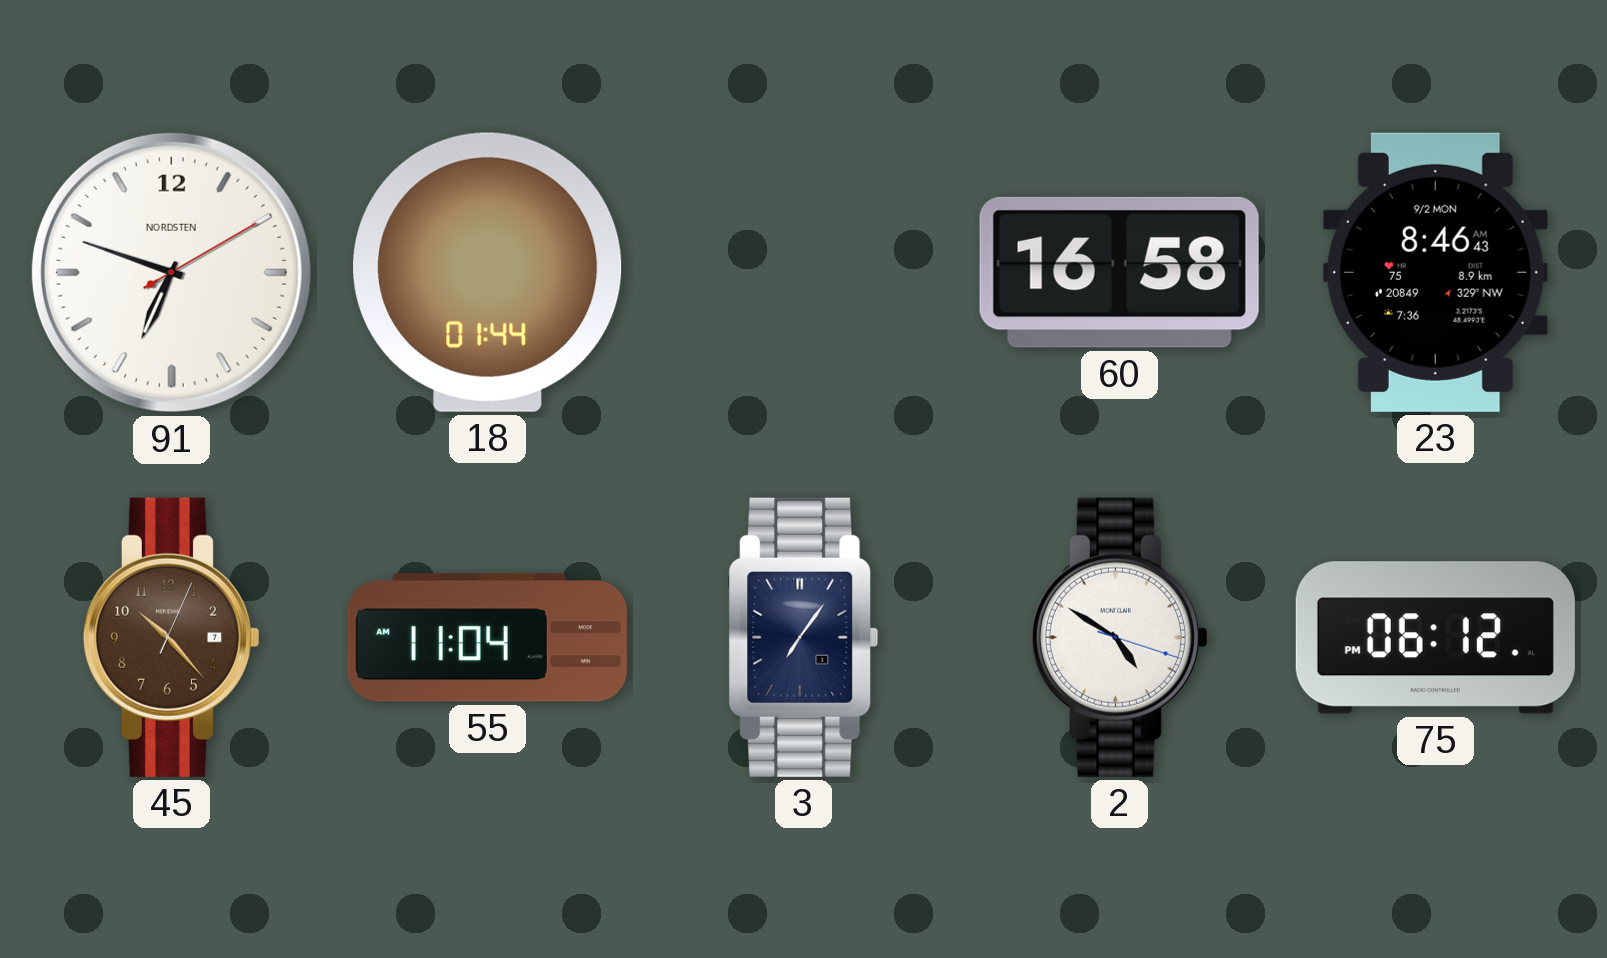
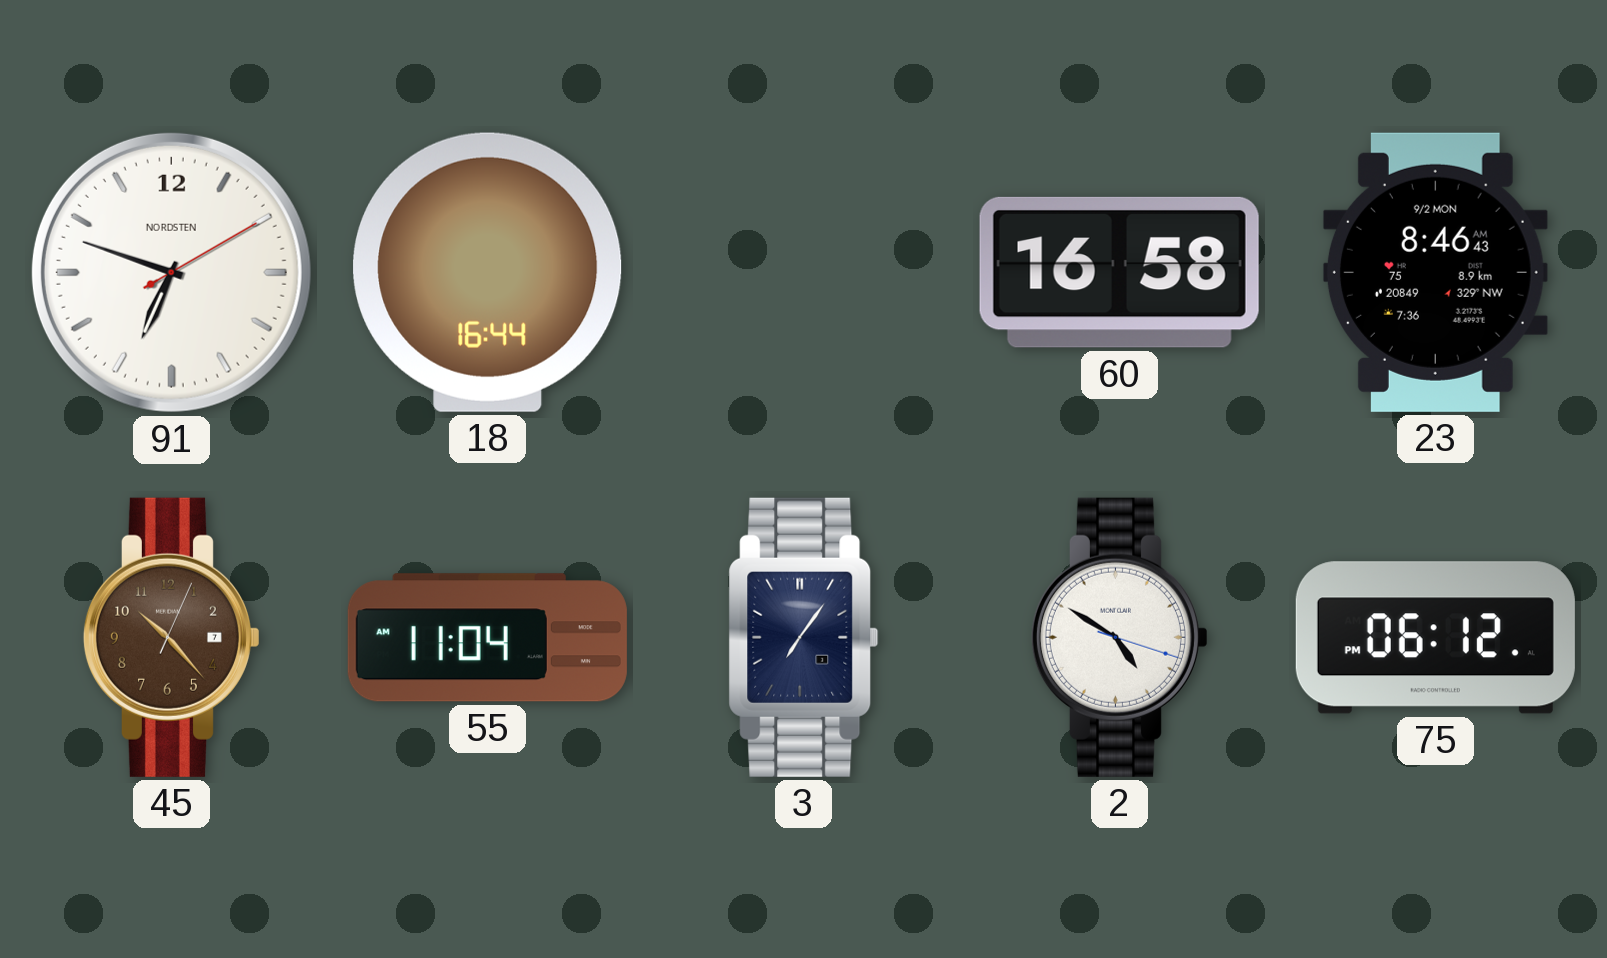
18: 01:44 -> 16:44 (488, 272)
